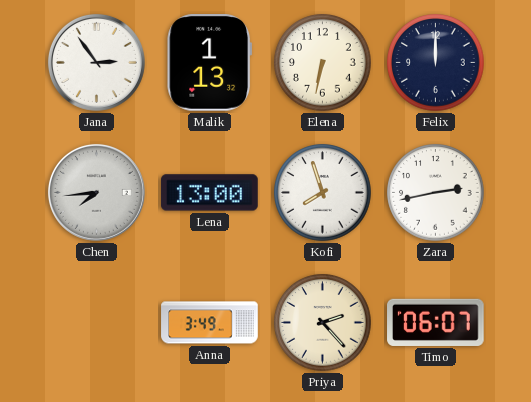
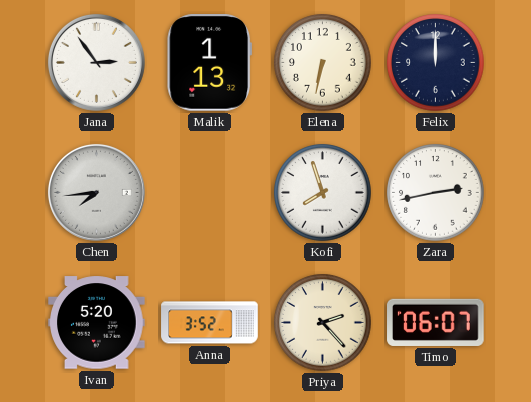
Lena: 13:00 -> none (210, 193)
Ivan: none -> 5:20 (97, 323)
Anna: 3:49 -> 3:52 (210, 323)
